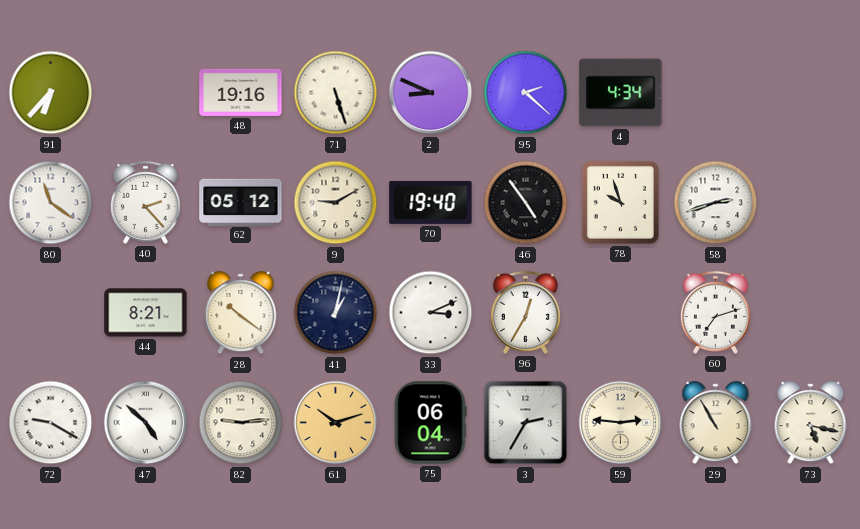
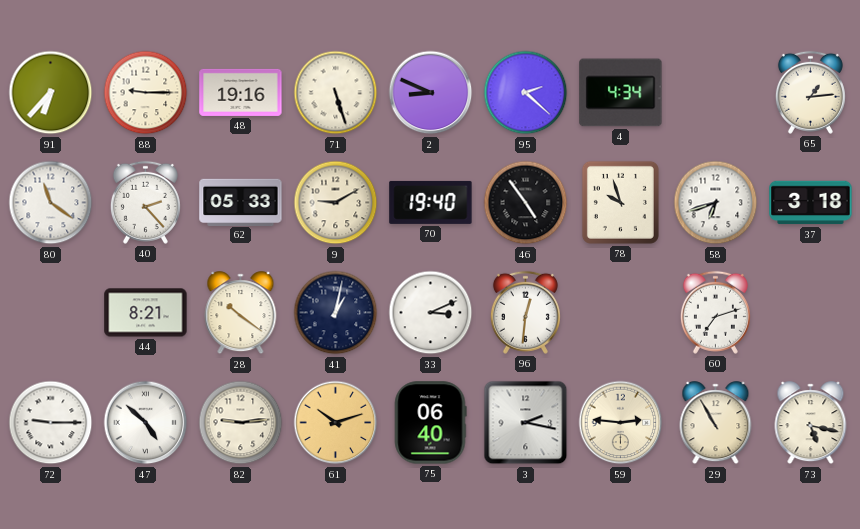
88: none -> 9:15 (146, 93)
65: none -> 1:14 (810, 92)
62: 05:12 -> 05:33 (241, 202)
58: 2:42 -> 6:42 (716, 203)
37: none -> 3:18 (811, 203)
96: 12:35 -> 12:31 (525, 312)
72: 9:20 -> 9:15 (51, 423)
75: 06:04 -> 06:40 (430, 423)
3: 2:35 -> 2:17 (526, 423)
